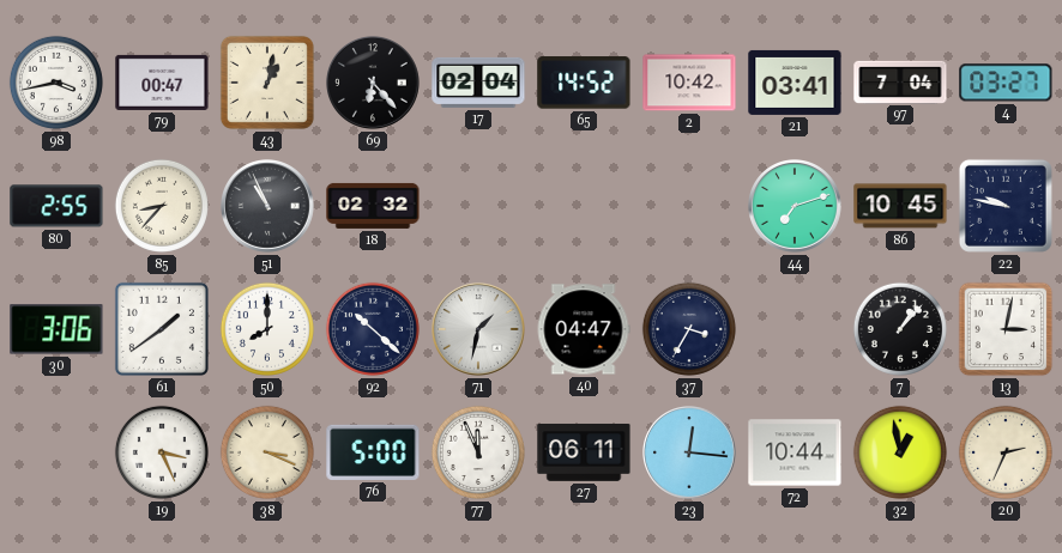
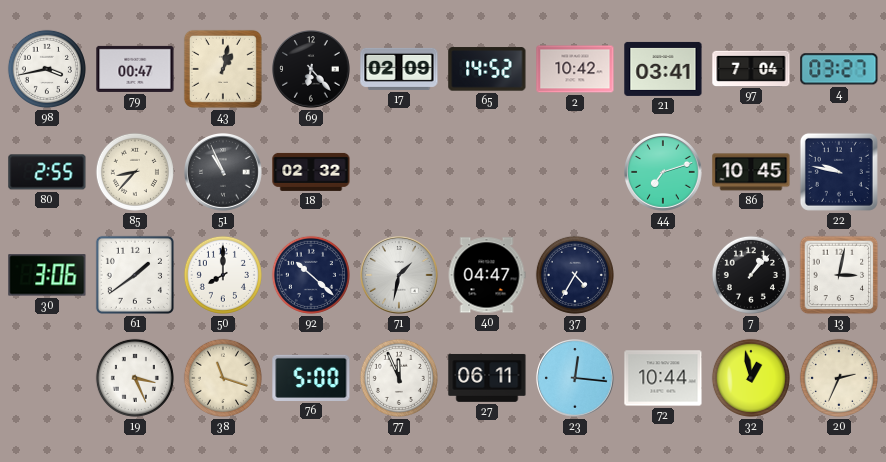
17: 02:04 -> 02:09 (399, 69)
37: 3:35 -> 4:35 (575, 275)
38: 3:19 -> 11:18 (223, 378)
